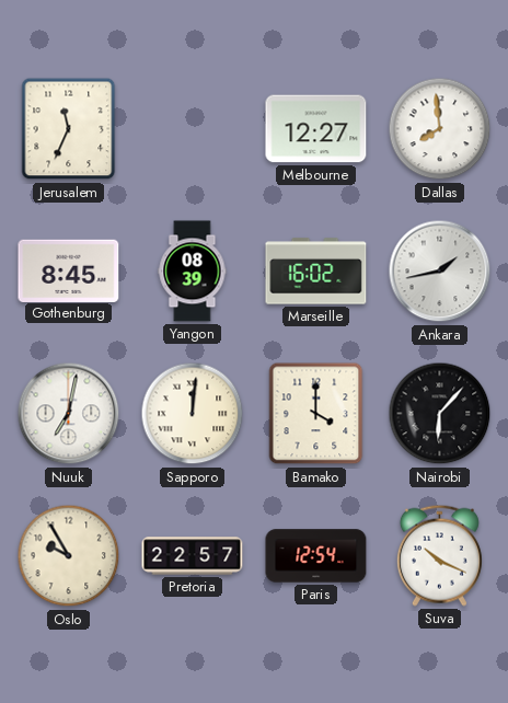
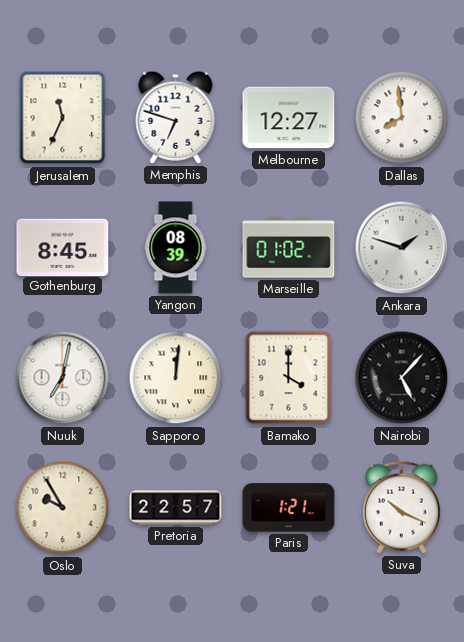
Memphis: none -> 6:48 (176, 117)
Marseille: 16:02 -> 01:02 (289, 248)
Ankara: 1:43 -> 1:48 (402, 248)
Nairobi: 6:07 -> 5:07 (402, 378)
Paris: 12:54 -> 1:21 (289, 508)
